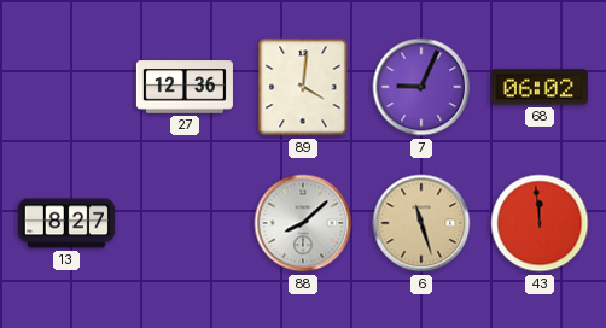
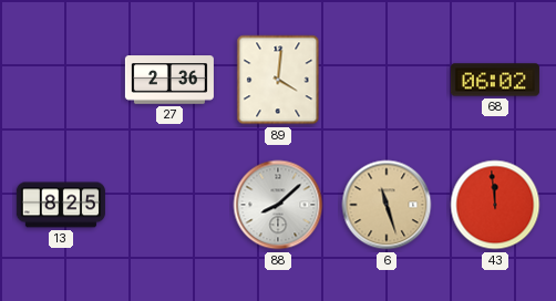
27: 12:36 -> 2:36 (169, 80)
7: 9:04 -> none (421, 87)
13: 8:27 -> 8:25 (61, 205)
